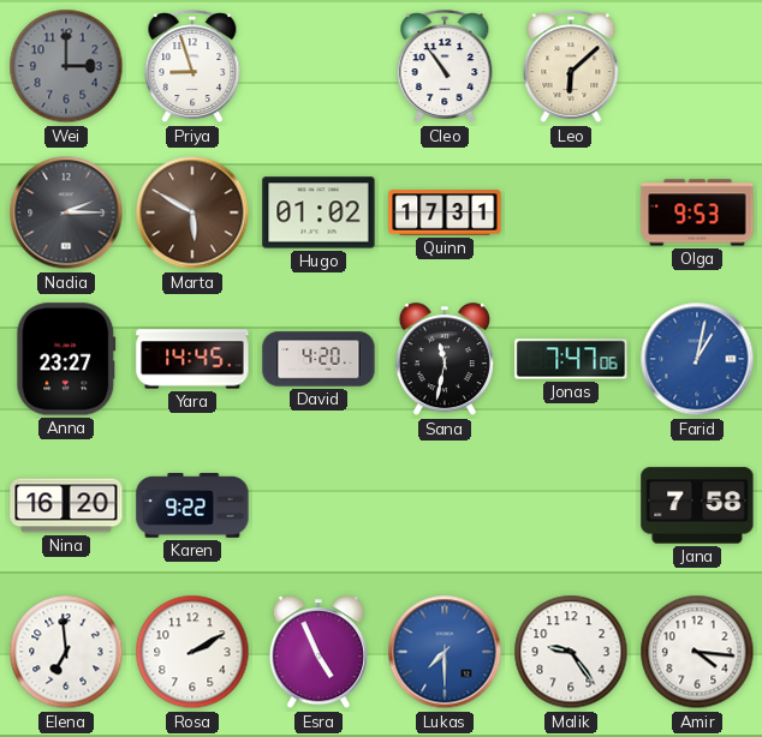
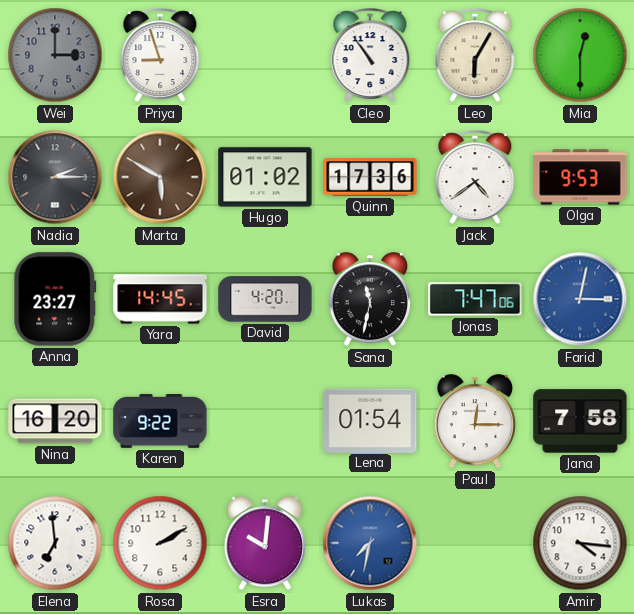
Leo: 6:08 -> 6:05 (475, 56)
Mia: none -> 12:30 (580, 55)
Quinn: 17:31 -> 17:36 (370, 177)
Jack: none -> 4:39 (475, 178)
Farid: 1:02 -> 3:02 (580, 299)
Lena: none -> 01:54 (370, 420)
Paul: none -> 12:15 (475, 422)
Esra: 4:56 -> 10:01 (265, 544)
Lukas: 7:30 -> 7:32 (370, 543)
Malik: 9:24 -> none (571, 652)
